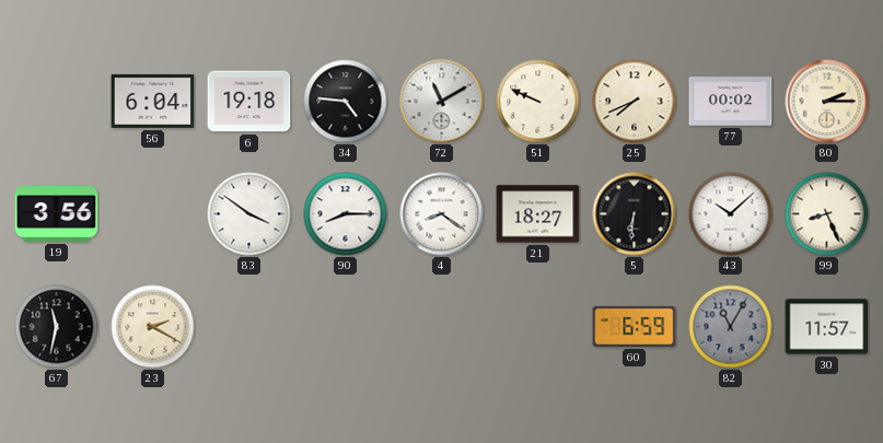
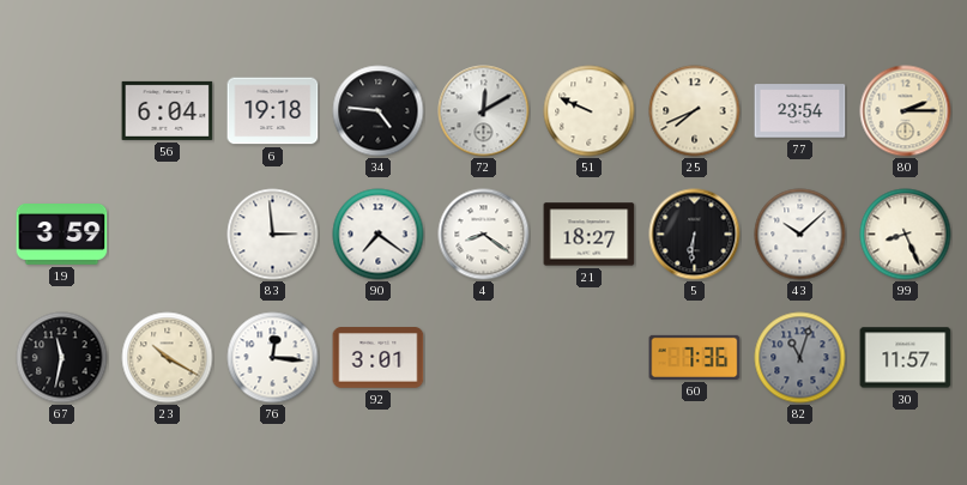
72: 11:10 -> 12:10 (484, 111)
77: 00:02 -> 23:54 (800, 111)
19: 3:56 -> 3:59 (62, 235)
83: 3:51 -> 2:59 (273, 235)
90: 8:15 -> 7:21 (379, 235)
23: 2:20 -> 10:20 (168, 358)
76: none -> 12:16 (273, 358)
92: none -> 3:01 (379, 358)
60: 6:59 -> 7:36 (695, 357)
82: 11:05 -> 11:03 (800, 358)
